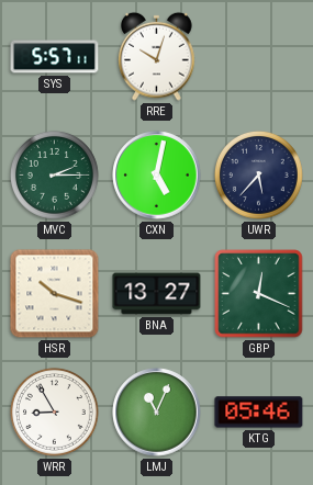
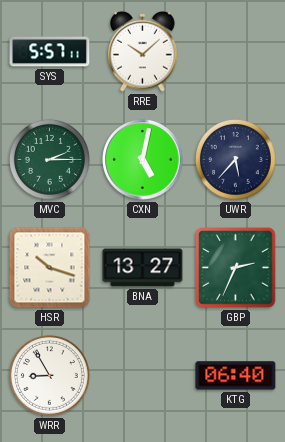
RRE: 10:03 -> 10:08 (143, 51)
GBP: 12:19 -> 2:34 (236, 268)
LMJ: 11:04 -> none (157, 413)
KTG: 05:46 -> 06:40 (236, 376)
